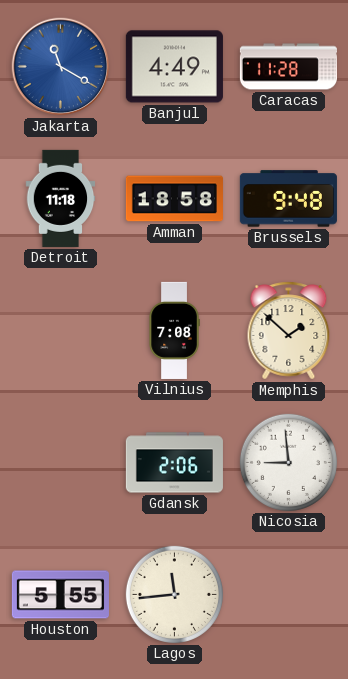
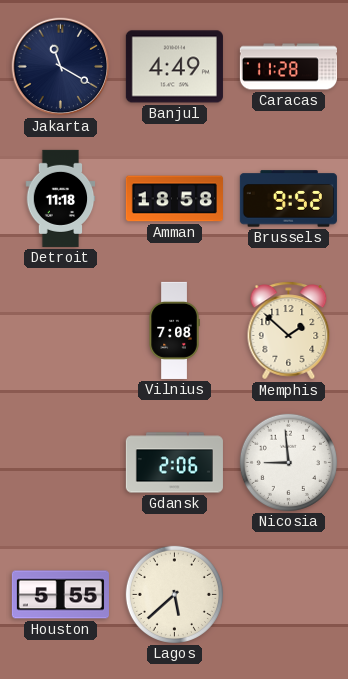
Jakarta dial: blue -> navy (61, 67)
Brussels: 9:48 -> 9:52 (288, 199)
Lagos: 11:44 -> 5:38 (174, 594)
